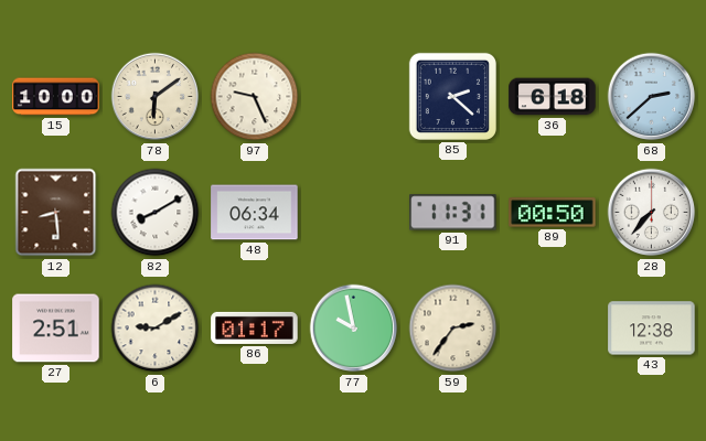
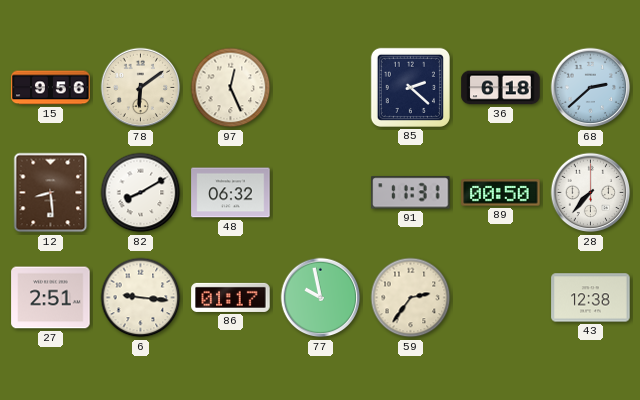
15: 10:00 -> 9:56 (51, 88)
97: 9:26 -> 12:26 (231, 88)
48: 06:34 -> 06:32 (231, 193)
6: 9:10 -> 9:16 (141, 298)
